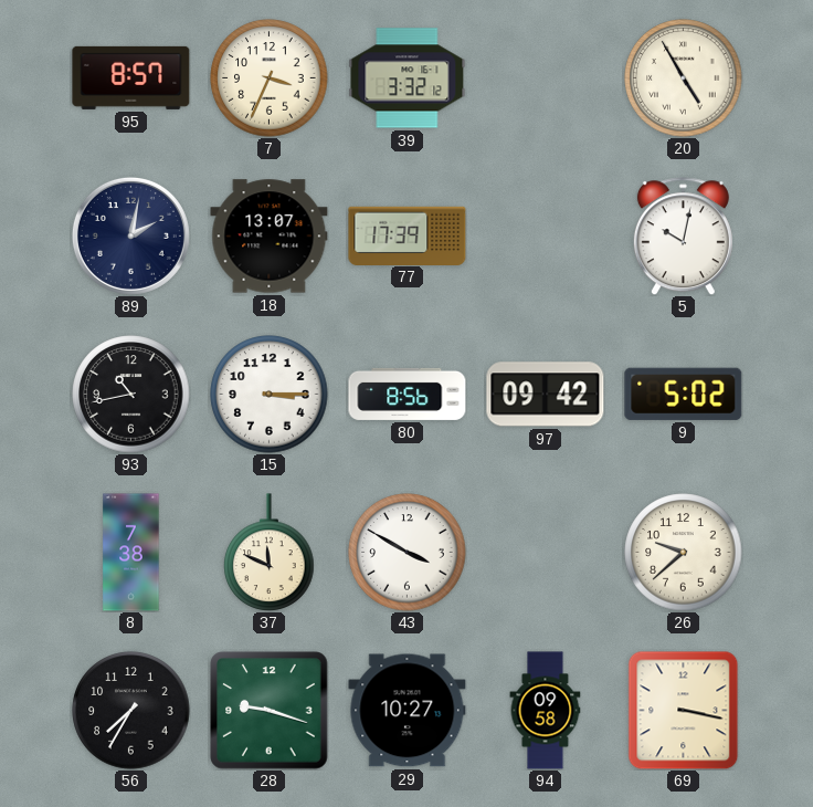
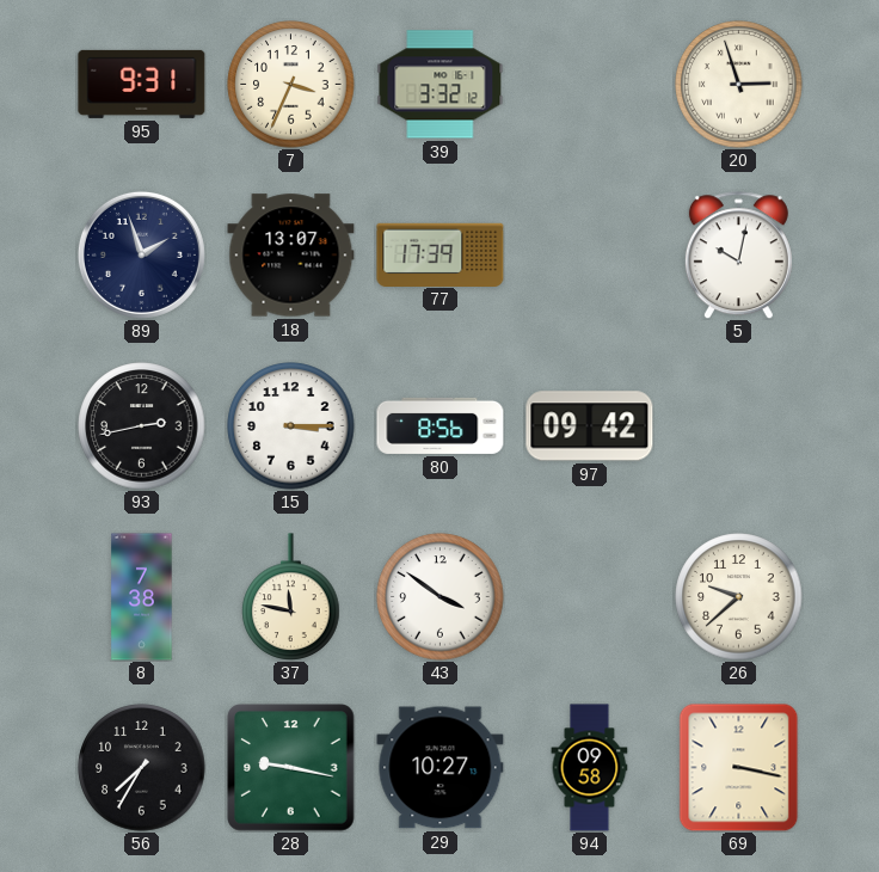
95: 8:57 -> 9:31 (142, 84)
20: 4:55 -> 2:57 (739, 85)
89: 2:02 -> 1:57 (141, 254)
93: 10:43 -> 2:43 (142, 426)
9: 5:02 -> none (684, 394)
37: 11:49 -> 11:47 (291, 597)
43: 3:50 -> 3:51 (441, 597)
28: 9:18 -> 9:17 (291, 768)
